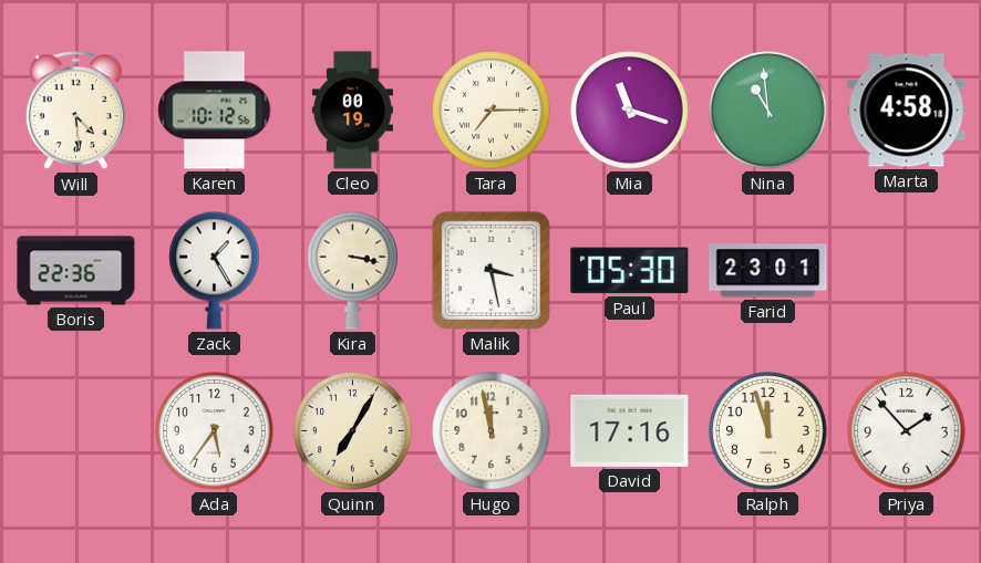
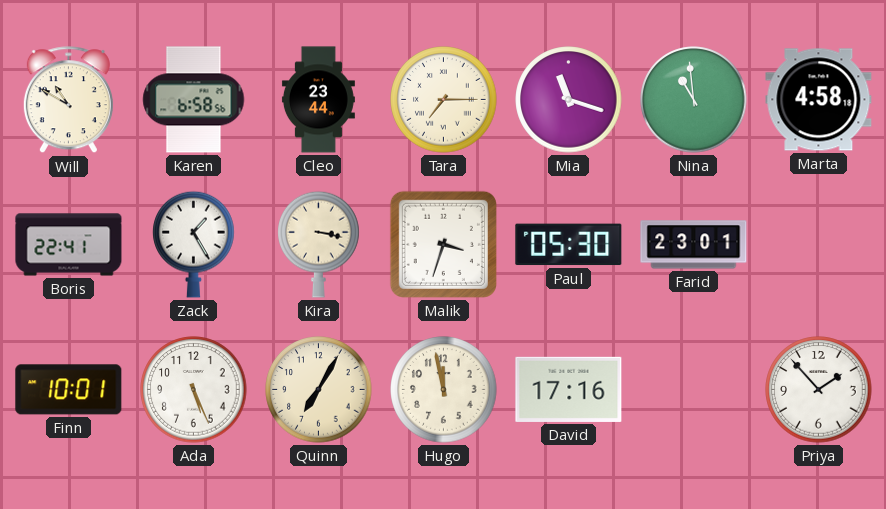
Will: 4:29 -> 10:50 (68, 100)
Karen: 10:12 -> 6:58 (194, 100)
Cleo: 00:19 -> 23:44 (318, 100)
Boris: 22:36 -> 22:41 (69, 245)
Malik: 3:28 -> 3:33 (443, 244)
Finn: none -> 10:01 (69, 390)
Ada: 5:36 -> 5:26 (194, 390)
Ralph: 11:57 -> none (768, 431)
